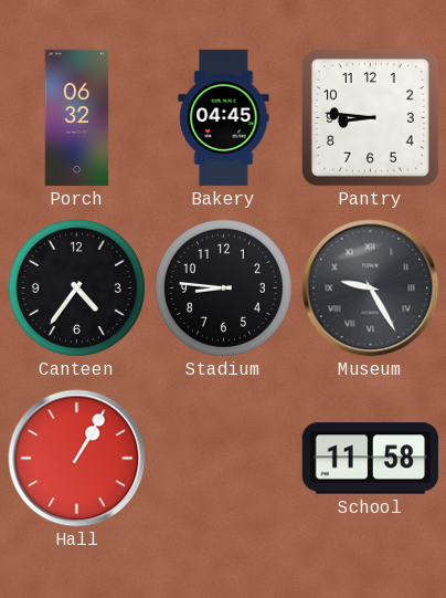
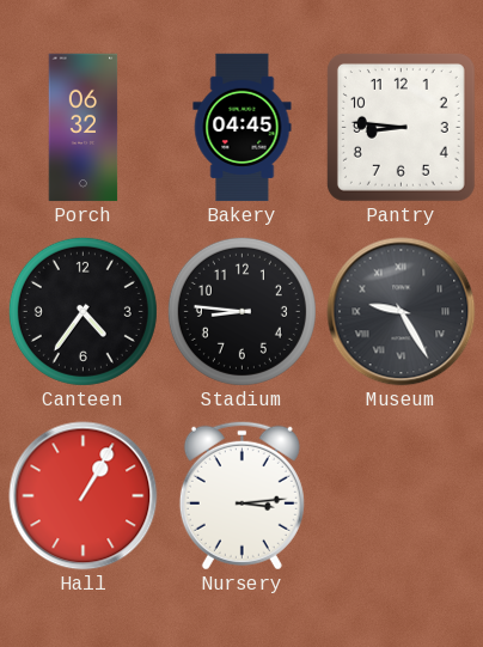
Nursery: none -> 3:14 (241, 495)
School: 11:58 -> none (370, 459)
